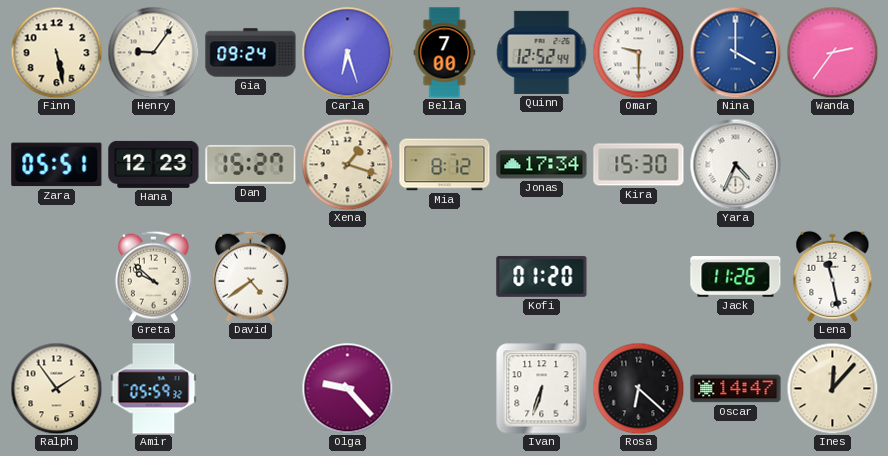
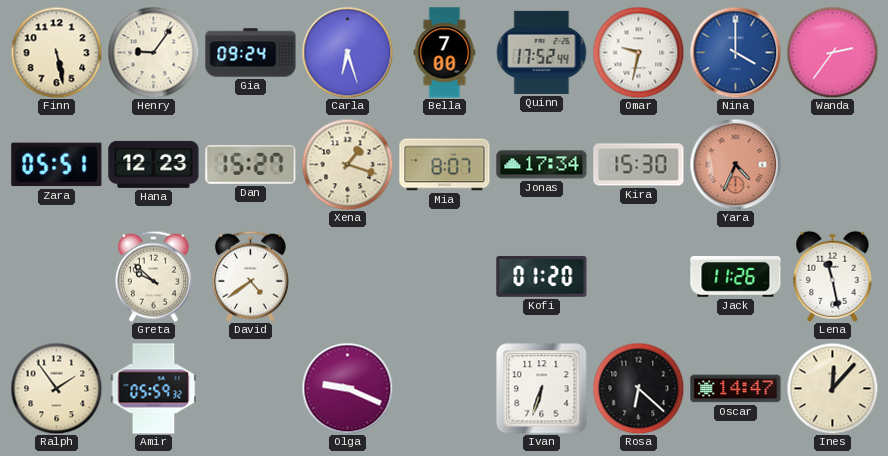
Quinn: 12:52 -> 17:52 (541, 52)
Omar: 9:30 -> 9:32 (638, 52)
Mia: 8:12 -> 8:07 (445, 165)
Yara dial: white -> salmon (735, 164)
Olga: 9:23 -> 9:19 (347, 388)
